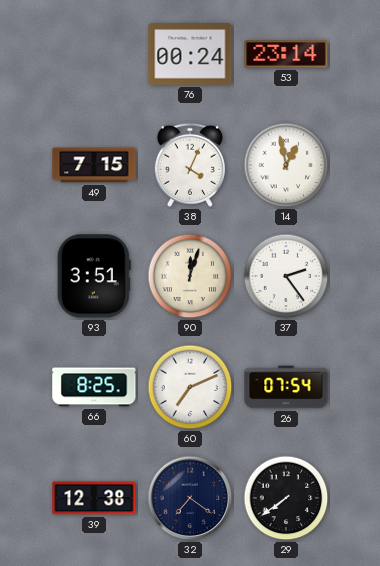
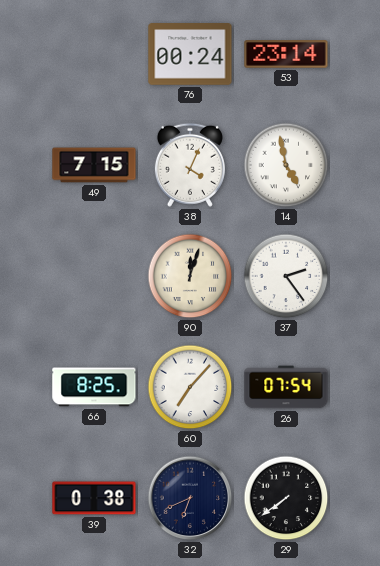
14: 12:58 -> 4:58 (286, 165)
93: 3:51 -> none (94, 276)
60: 7:11 -> 7:07 (190, 387)
39: 12:38 -> 0:38 (94, 498)
32: 7:21 -> 6:41 (190, 498)
